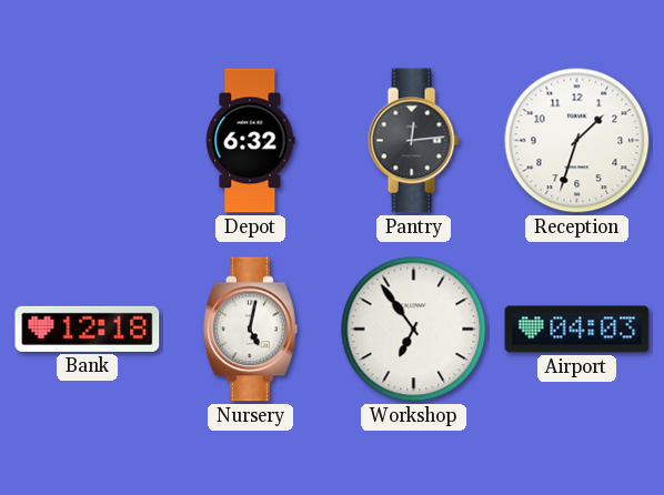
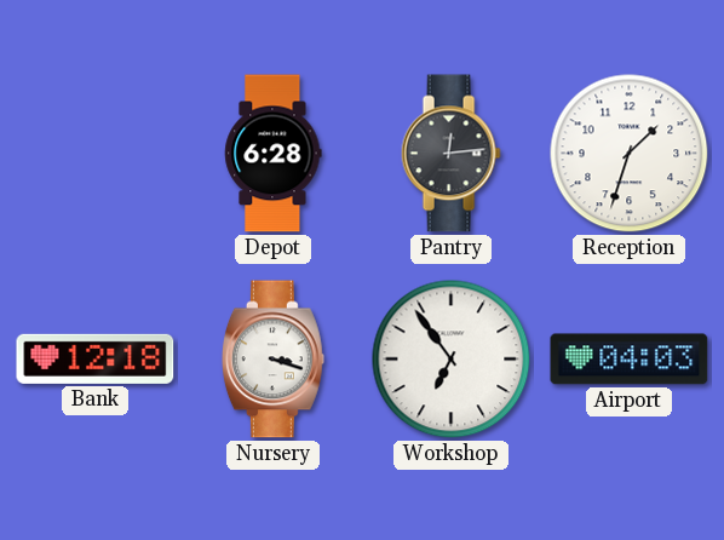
Depot: 6:32 -> 6:28 (274, 154)
Nursery: 5:02 -> 3:18 (272, 360)
